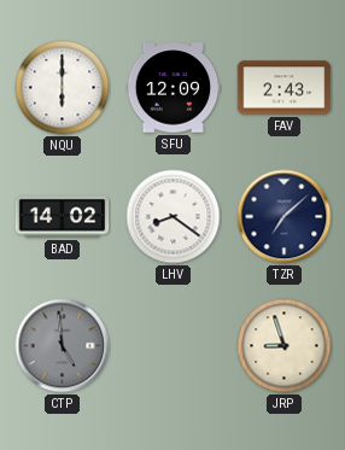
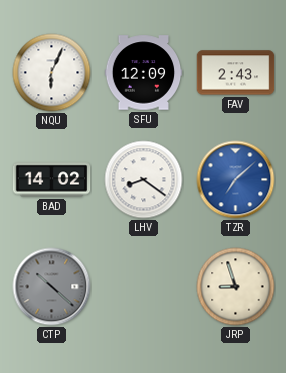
NQU: 6:00 -> 6:04 (52, 73)
TZR dial: navy -> blue (236, 180)
CTP: 4:59 -> 10:22 (52, 287)
